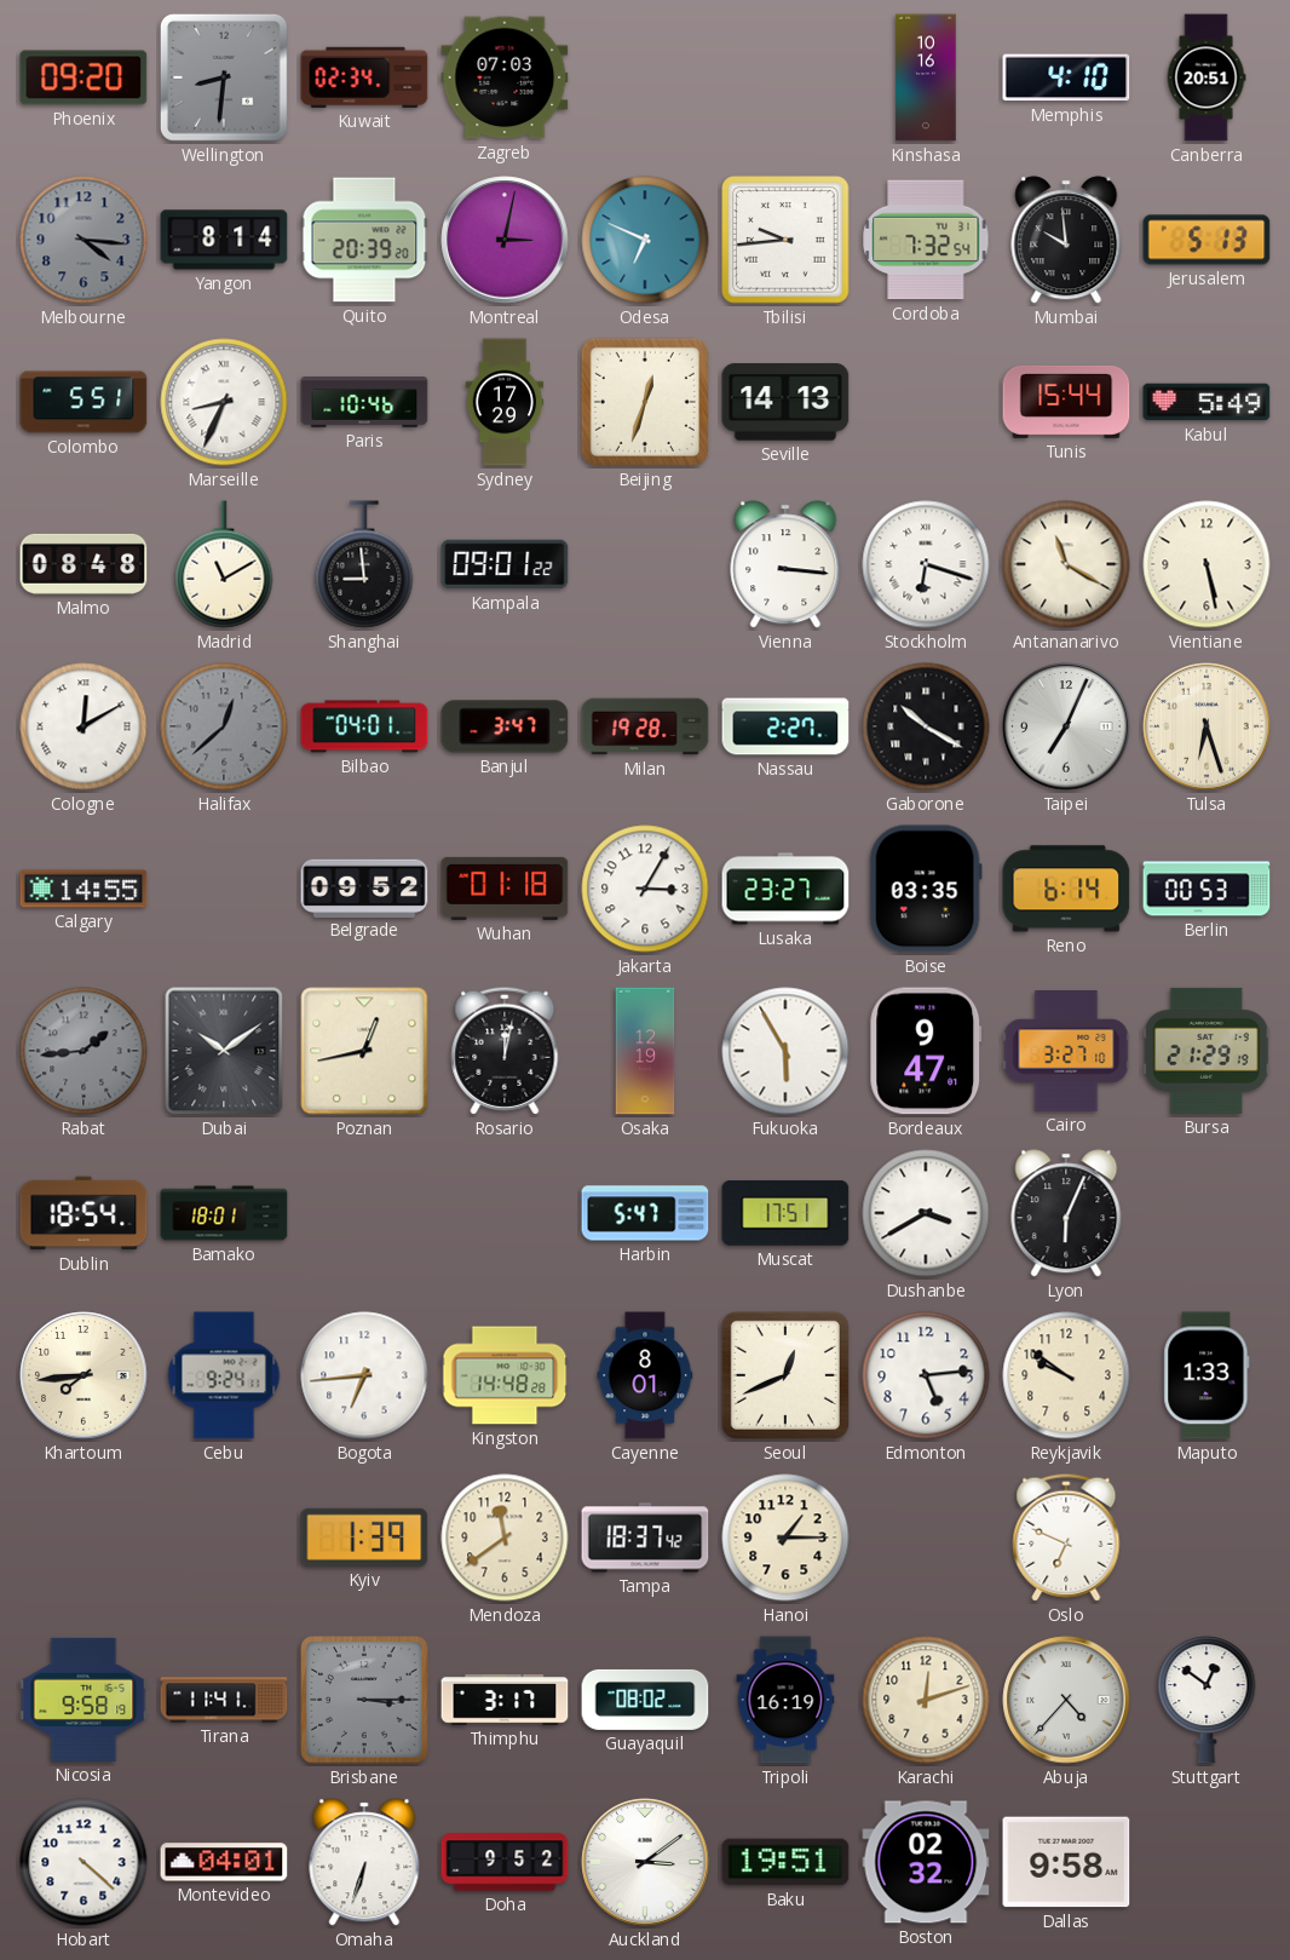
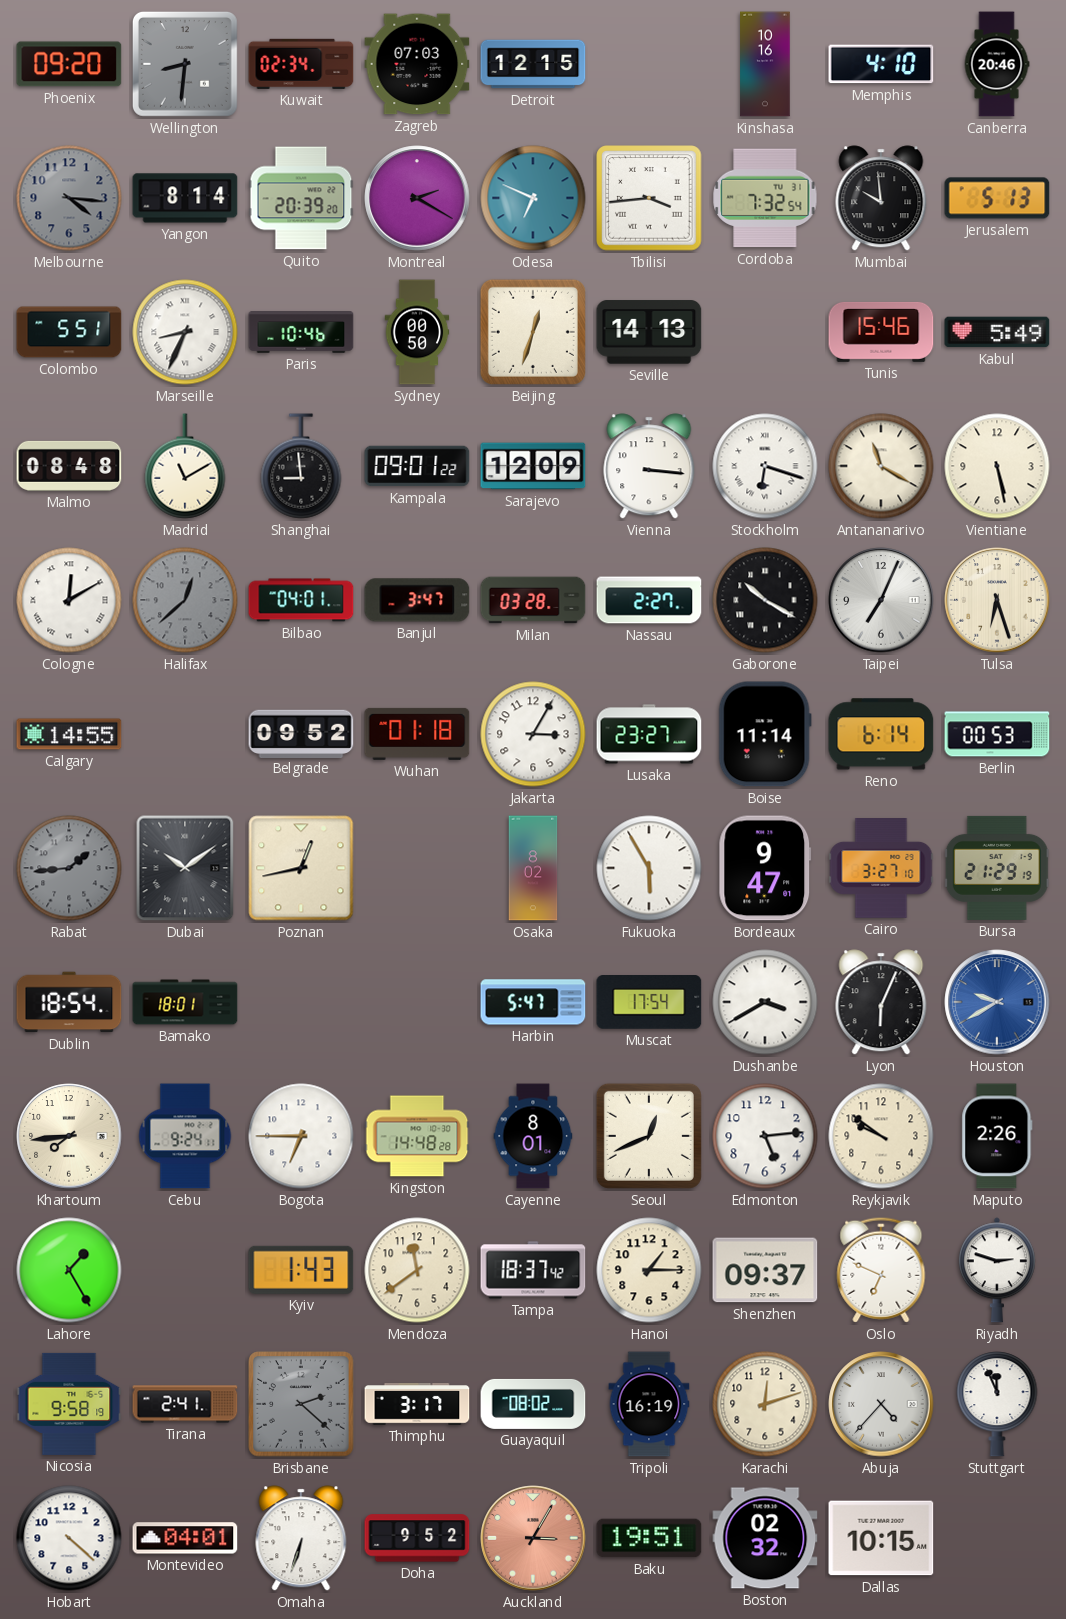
Detroit: none -> 12:15 (533, 64)
Canberra: 20:51 -> 20:46 (997, 64)
Montreal: 3:02 -> 2:20 (417, 198)
Tbilisi: 9:44 -> 3:44 (649, 198)
Sydney: 17:29 -> 00:50 (417, 332)
Tunis: 15:44 -> 15:46 (881, 332)
Sarajevo: none -> 12:09 (533, 466)
Milan: 19:28 -> 03:28 (533, 600)
Boise: 03:35 -> 11:14 (765, 734)
Rosario: 12:02 -> none (505, 1051)
Osaka: 12:19 -> 8:02 (533, 868)
Muscat: 17:51 -> 17:54 (649, 1003)
Houston: none -> 9:40 (997, 1002)
Bogota: 6:44 -> 6:45 (301, 1136)
Maputo: 1:33 -> 2:26 (997, 1136)
Lahore: none -> 1:25 (69, 1270)
Kyiv: 1:39 -> 1:43 (301, 1270)
Shenzhen: none -> 09:37 (765, 1270)
Riyadh: none -> 2:48 (997, 1270)
Tirana: 11:41 -> 2:41 (185, 1404)
Brisbane: 3:15 -> 2:22 (301, 1404)
Stuttgart: 12:51 -> 11:56 (997, 1404)
Auckland: 3:09 -> 3:05 (533, 1538)
Auckland dial: white -> salmon (533, 1538)
Dallas: 9:58 -> 10:15 (881, 1538)
